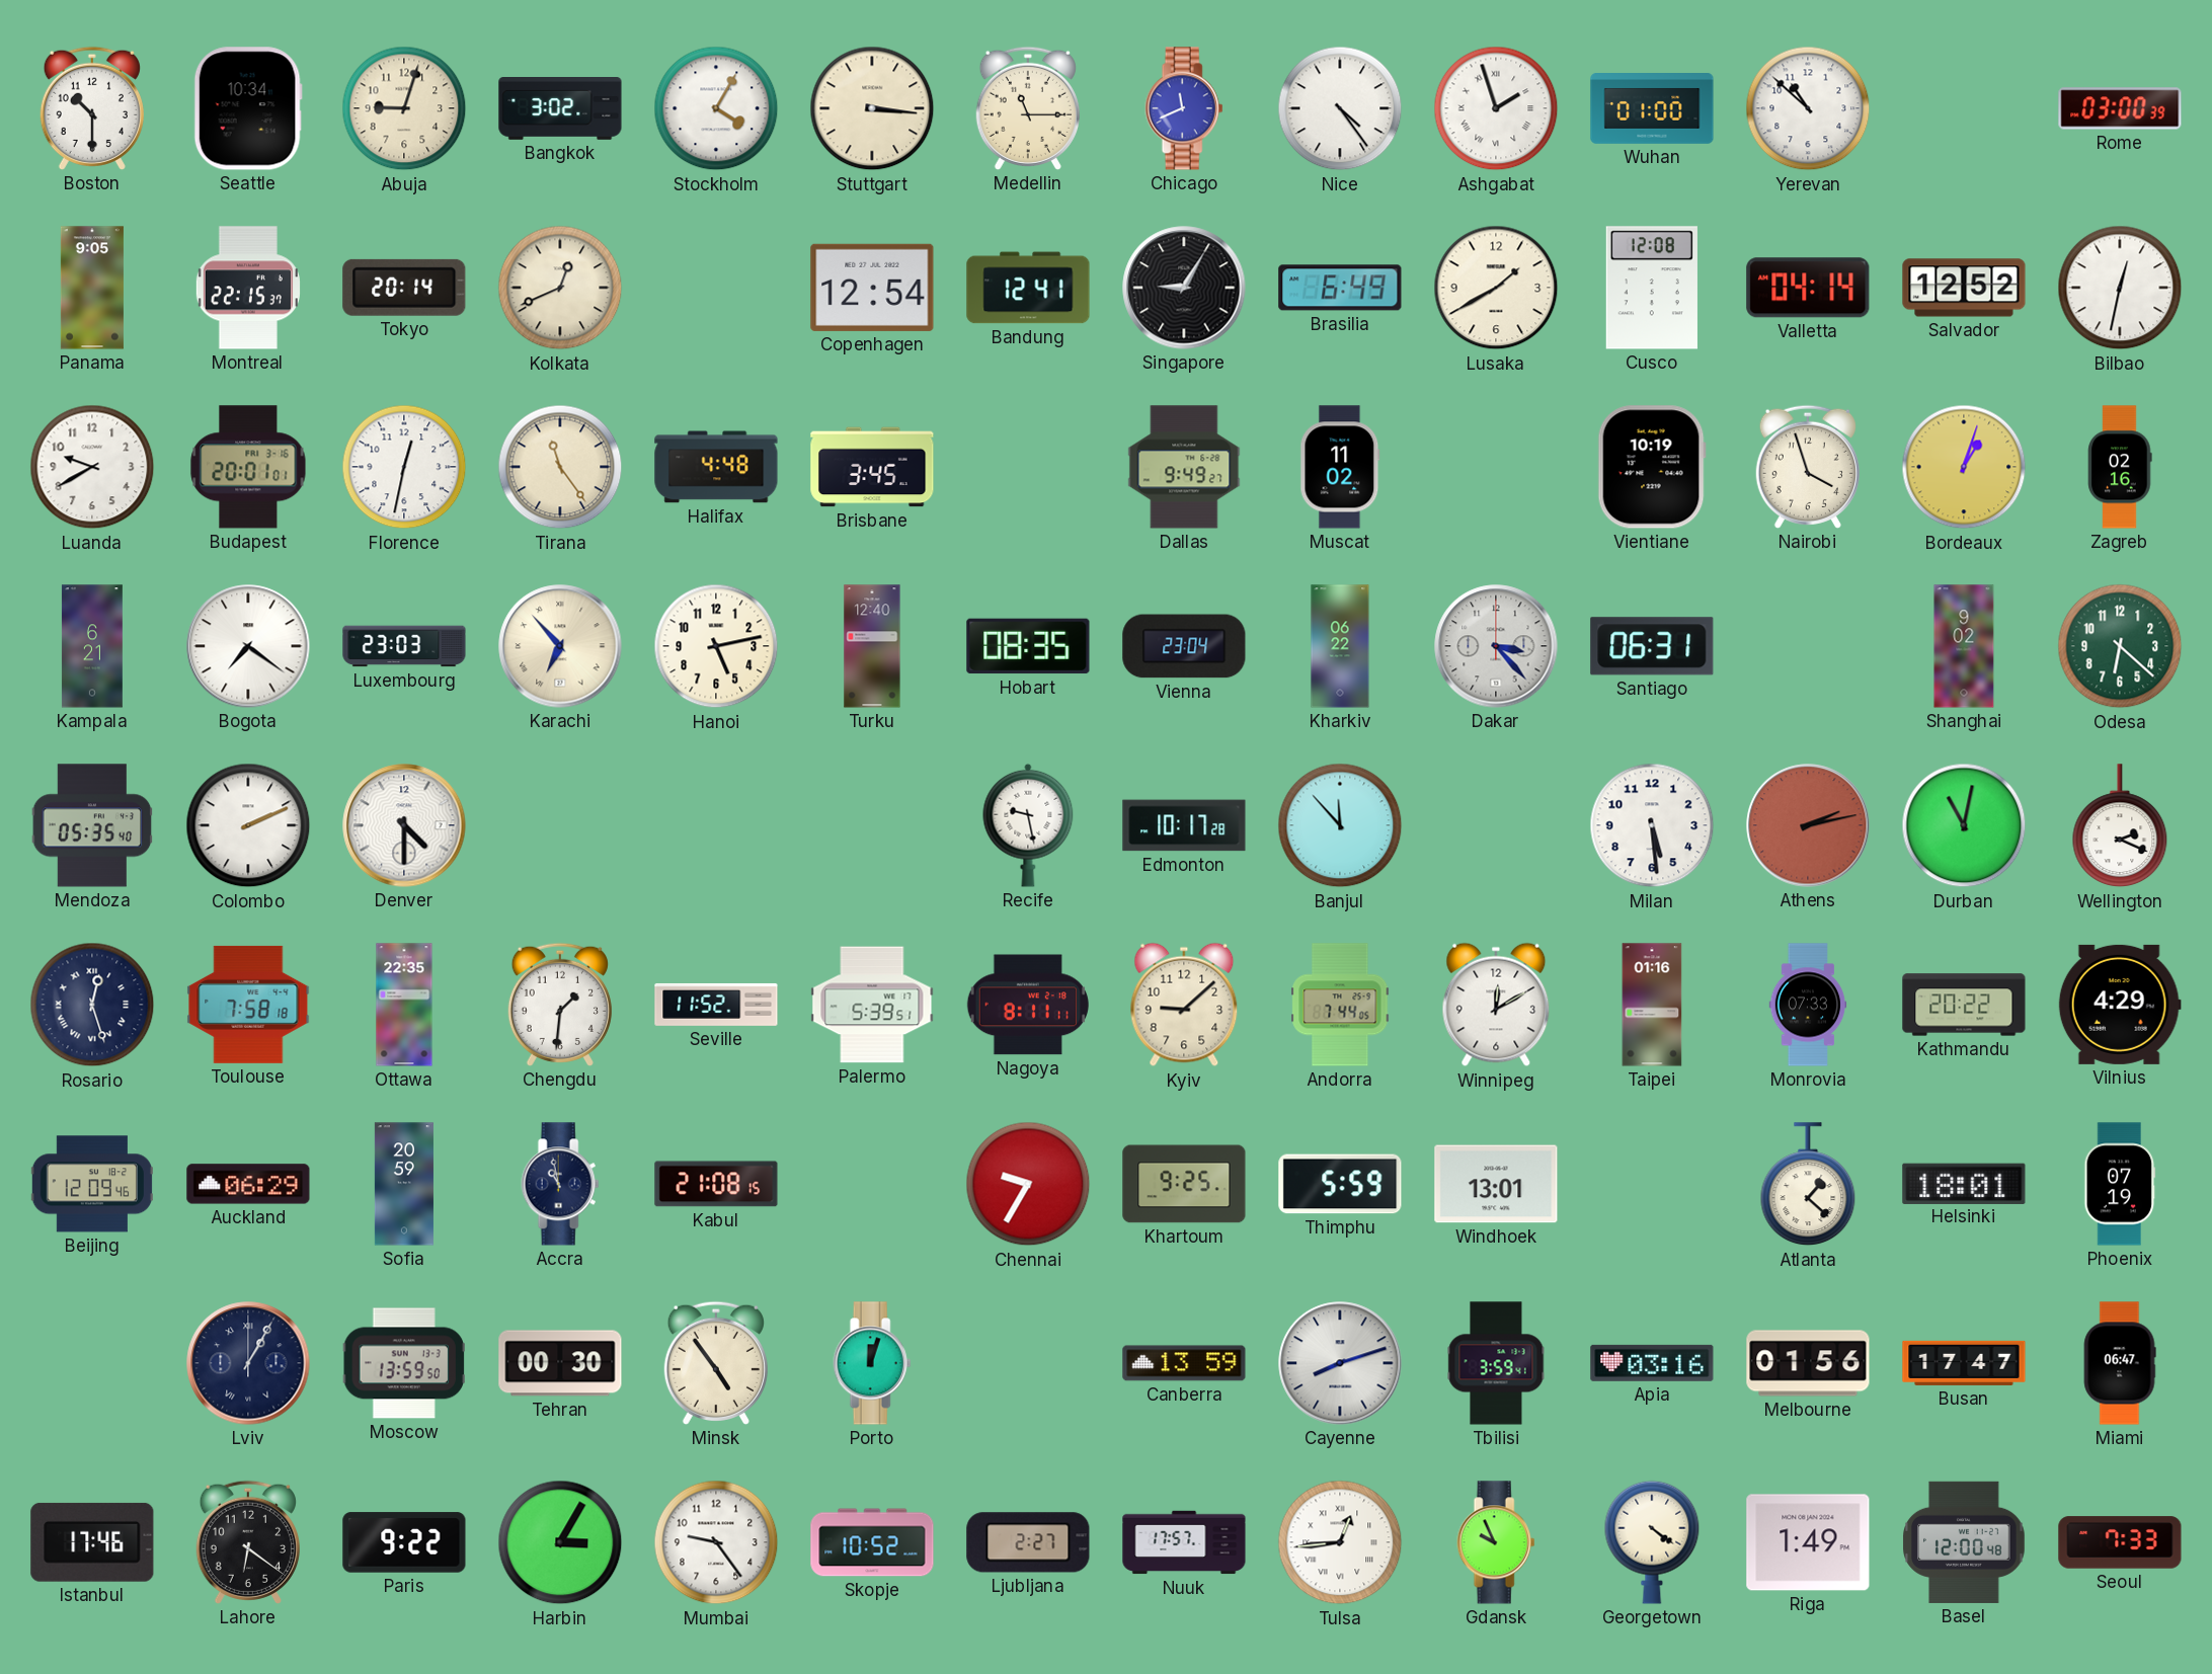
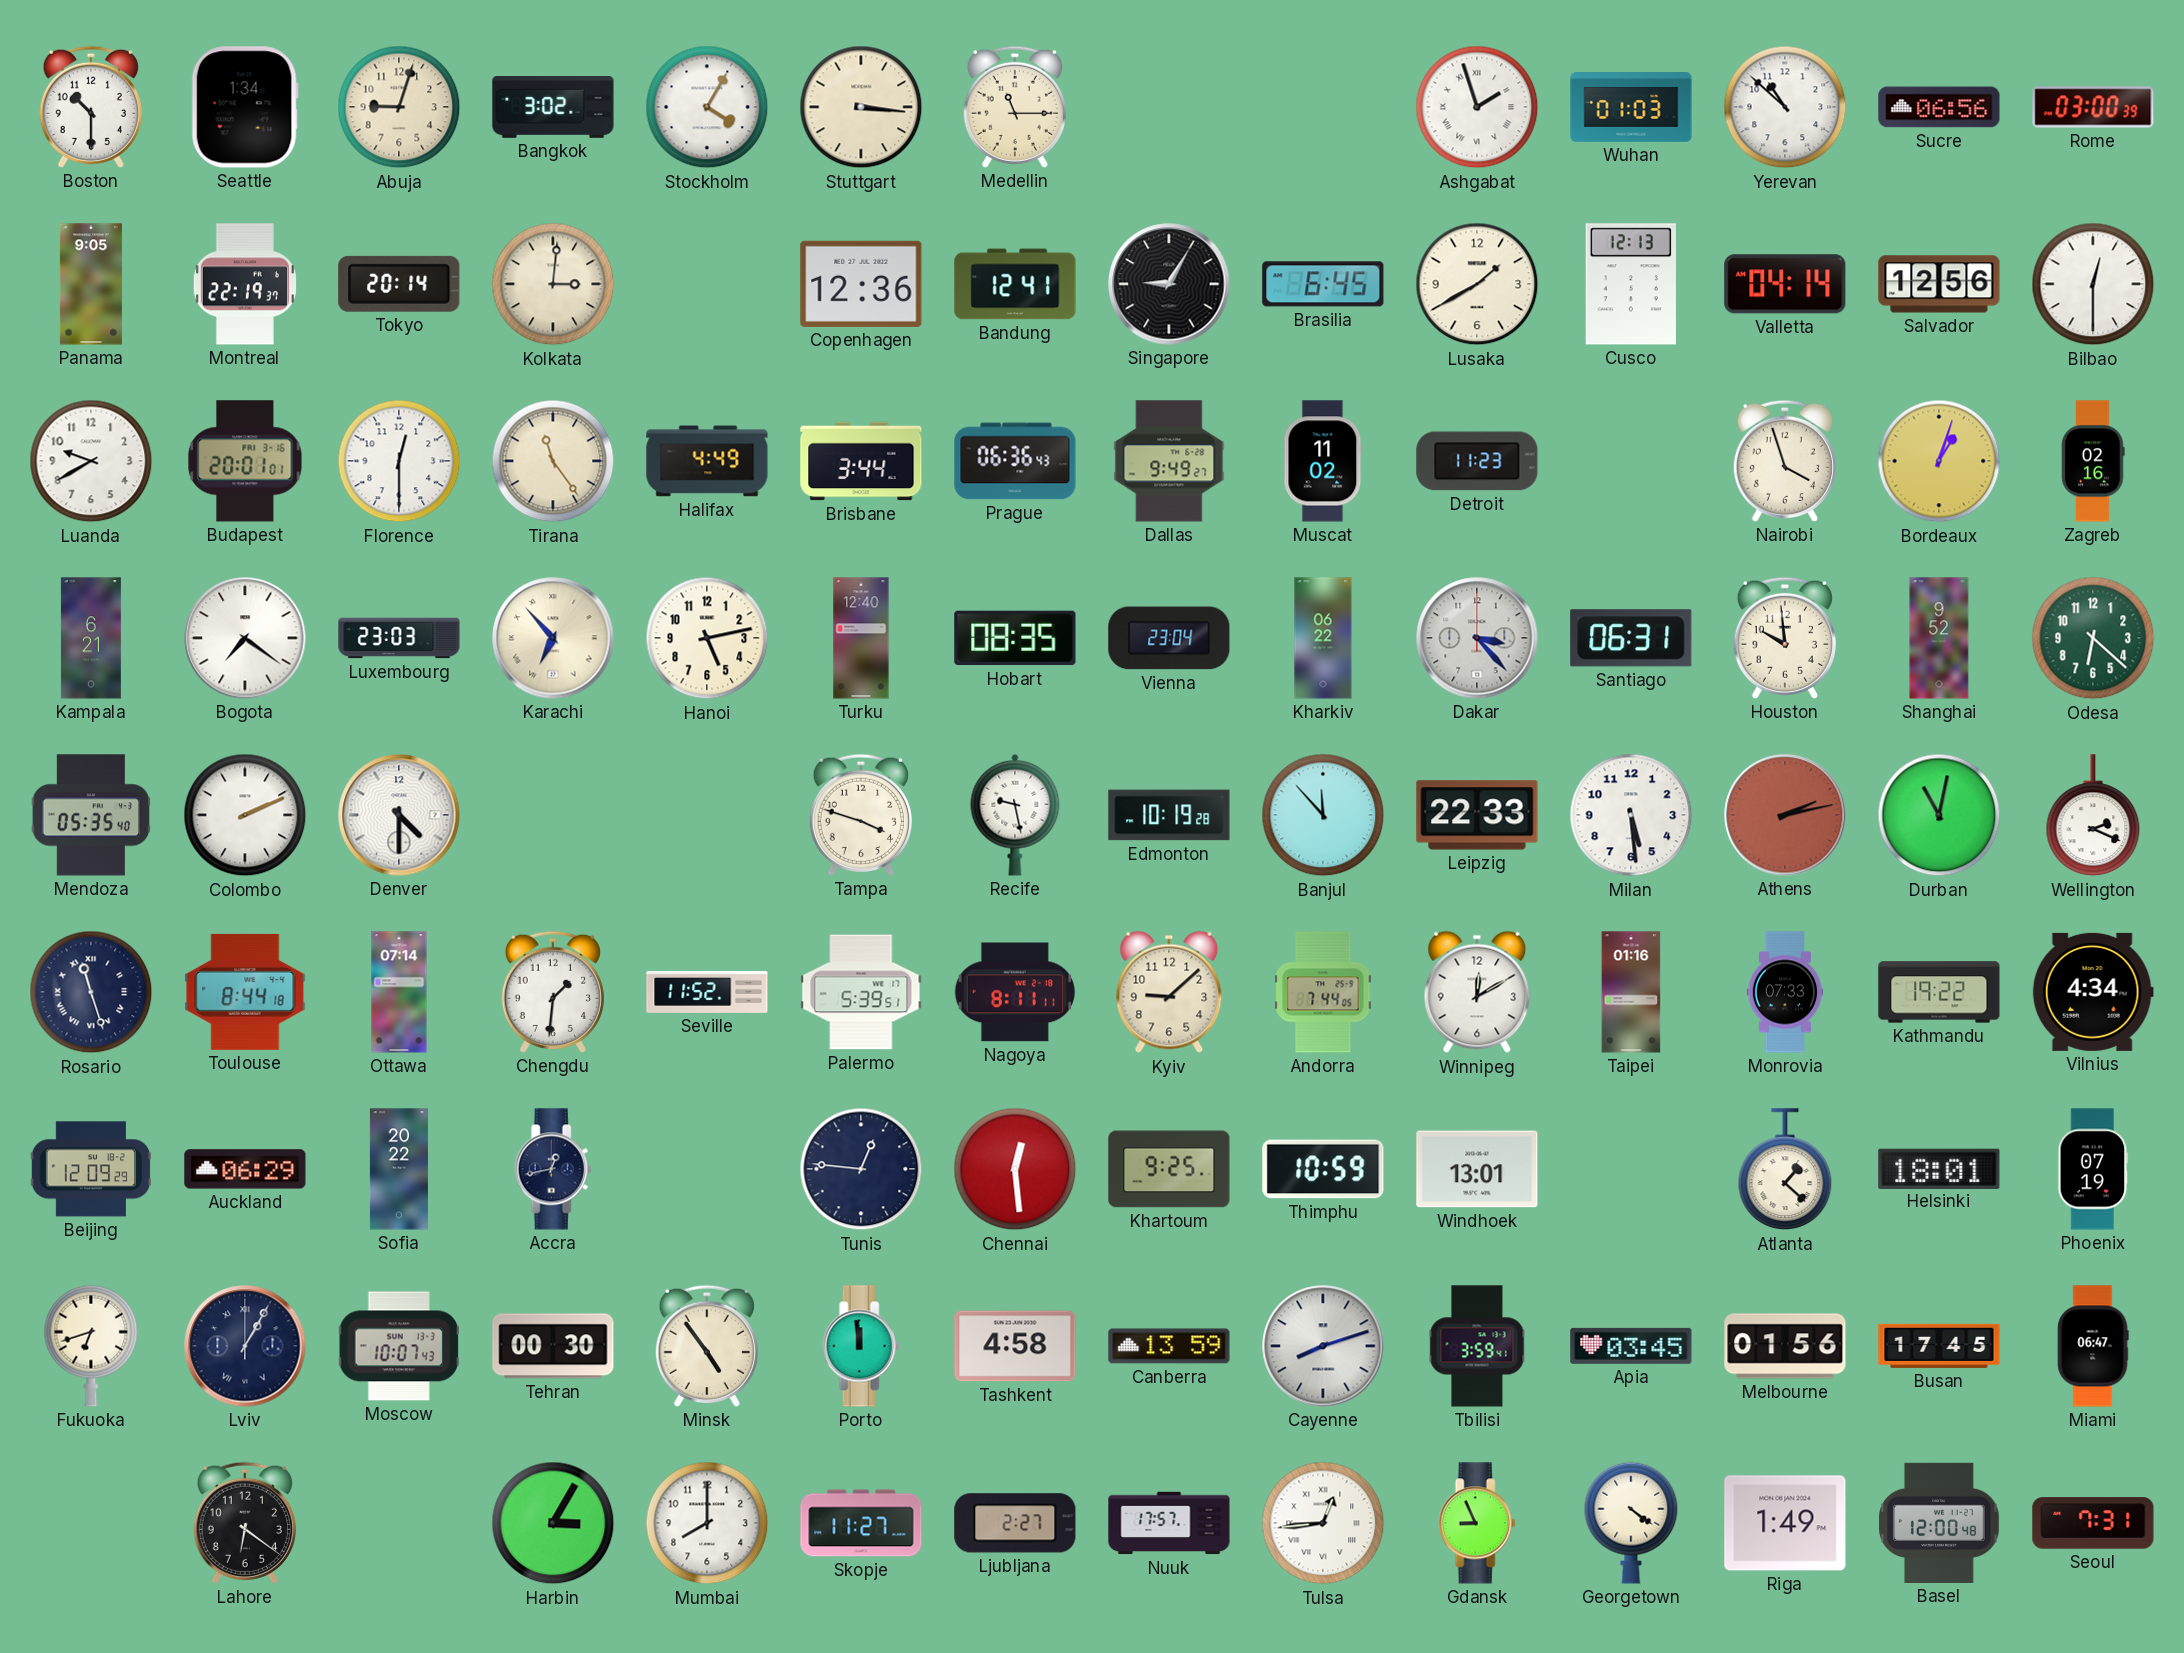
Seattle: 10:34 -> 1:34 (245, 107)
Chicago: 11:41 -> none (1184, 108)
Nice: 4:24 -> none (1340, 108)
Wuhan: 01:00 -> 01:03 (1631, 107)
Sucre: none -> 06:56 (1939, 107)
Montreal: 22:15 -> 22:19 (245, 284)
Kolkata: 12:41 -> 3:01 (553, 284)
Copenhagen: 12:54 -> 12:36 (861, 284)
Brasilia: 6:49 -> 6:45 (1323, 284)
Cusco: 12:08 -> 12:13 (1631, 284)
Salvador: 12:52 -> 12:56 (1939, 284)
Bilbao: 12:32 -> 12:30 (2093, 284)
Florence: 12:32 -> 12:30 (399, 461)
Halifax: 4:48 -> 4:49 (707, 461)
Brisbane: 3:45 -> 3:44 (861, 461)
Prague: none -> 06:36 (1015, 461)
Detroit: none -> 11:23 (1477, 461)
Vientiane: 10:19 -> none (1652, 467)
Houston: none -> 9:59 (1785, 638)
Shanghai: 9:02 -> 9:52 (1939, 638)
Tampa: none -> 3:48 (861, 815)
Edmonton: 10:17 -> 10:19 (1169, 815)
Leipzig: none -> 22:33 (1477, 815)
Rosario: 12:27 -> 11:27 (91, 992)
Toulouse: 7:58 -> 8:44 (245, 992)
Ottawa: 22:35 -> 07:14 (399, 992)
Kathmandu: 20:22 -> 19:22 (1939, 992)
Vilnius: 4:29 -> 4:34 (2093, 992)
Beijing: 12:09:46 -> 12:09:29 (90, 1169)
Sofia: 20:59 -> 20:22 (399, 1169)
Accra: 10:58 -> 12:43 (553, 1169)
Kabul: 21:08 -> none (716, 1184)
Tunis: none -> 12:46 (861, 1169)
Chennai: 9:35 -> 12:29 (1015, 1169)
Thimphu: 5:59 -> 10:59 (1323, 1169)
Fukuoka: none -> 6:42 (91, 1346)
Moscow: 13:59 -> 10:07 (399, 1346)
Porto: 12:03 -> 11:59 (861, 1346)
Tashkent: none -> 4:58 (1015, 1346)
Apia: 03:16 -> 03:45 (1631, 1346)
Busan: 17:47 -> 17:45 (1939, 1346)
Istanbul: 17:46 -> none (92, 1542)
Paris: 9:22 -> none (404, 1542)
Mumbai: 9:24 -> 8:00 (707, 1523)
Skopje: 10:52 -> 11:27 (861, 1523)
Gdansk: 9:56 -> 8:56 (1477, 1523)
Seoul: 7:33 -> 7:31 (2093, 1523)
